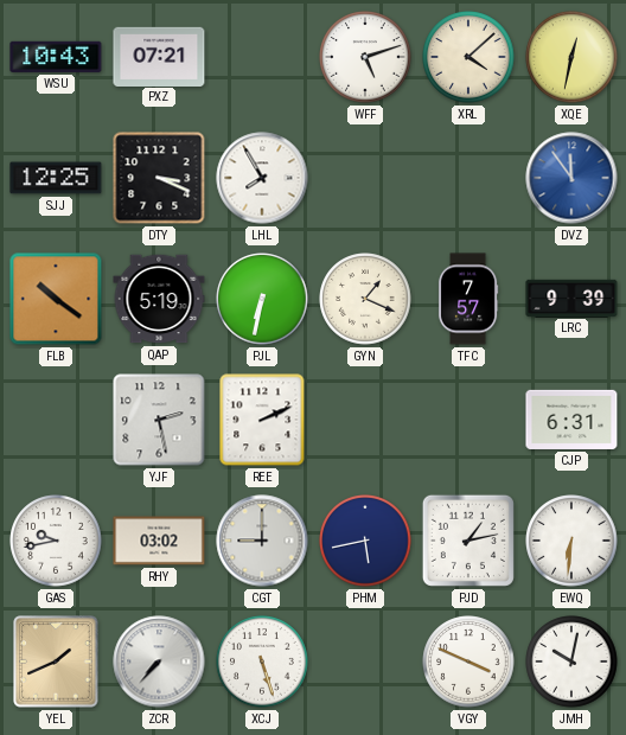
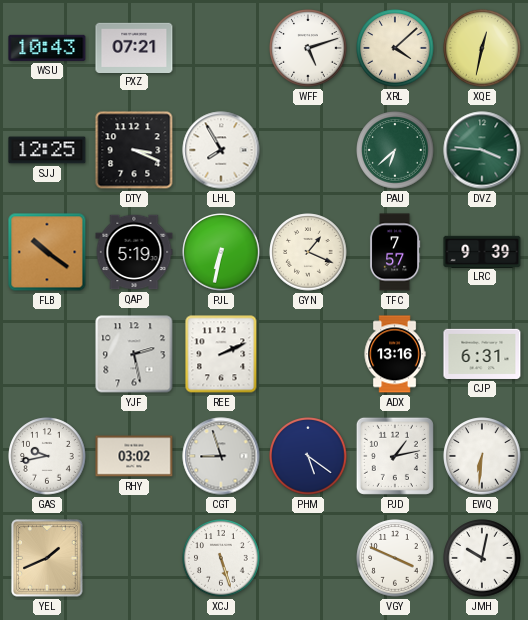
PAU: none -> 6:38 (395, 150)
DVZ: 11:54 -> 3:46 (482, 150)
DVZ dial: blue -> green (482, 150)
ADX: none -> 13:16 (395, 354)
CGT: 9:00 -> 8:57 (221, 456)
PHM: 5:43 -> 5:21 (308, 456)
ZCR: 7:37 -> none (159, 661)
